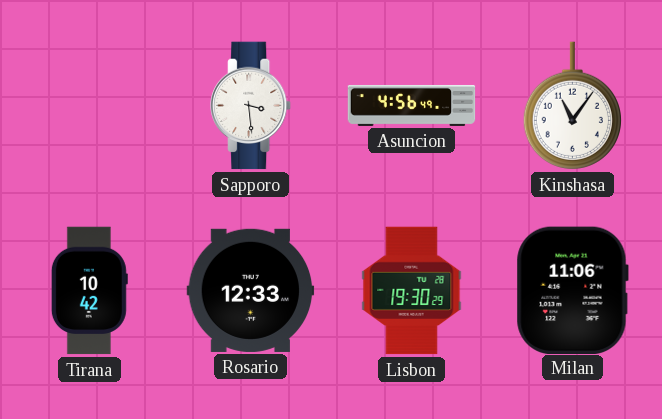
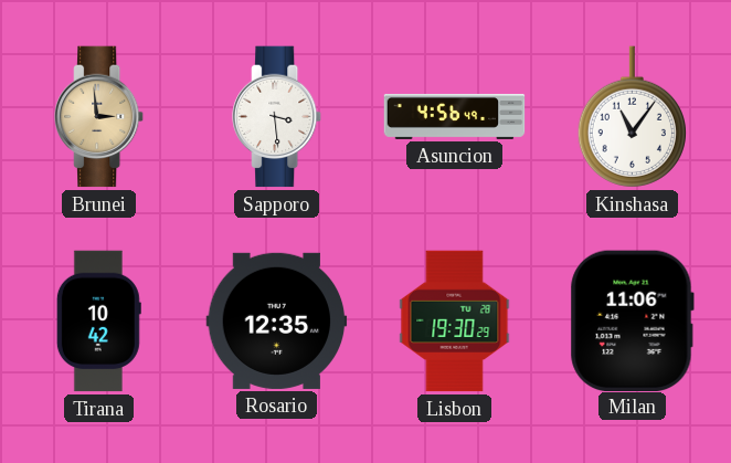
Brunei: none -> 2:59 (99, 117)
Rosario: 12:33 -> 12:35 (277, 320)
